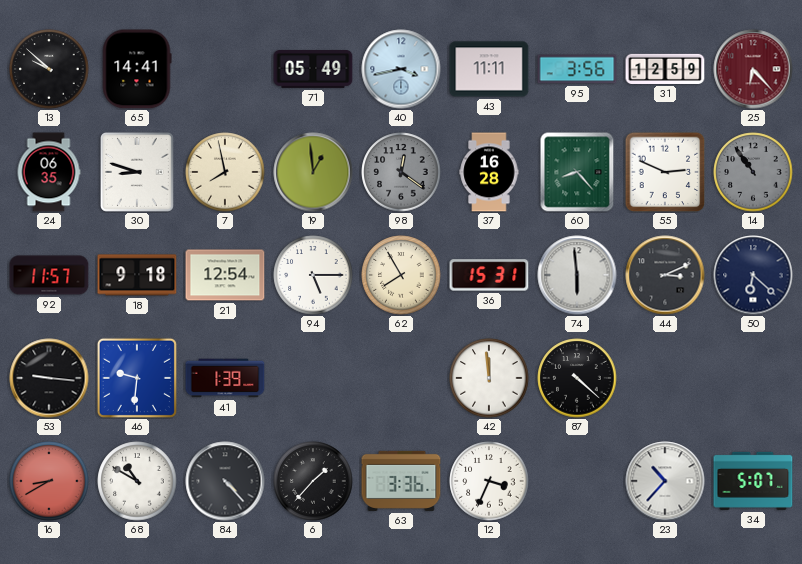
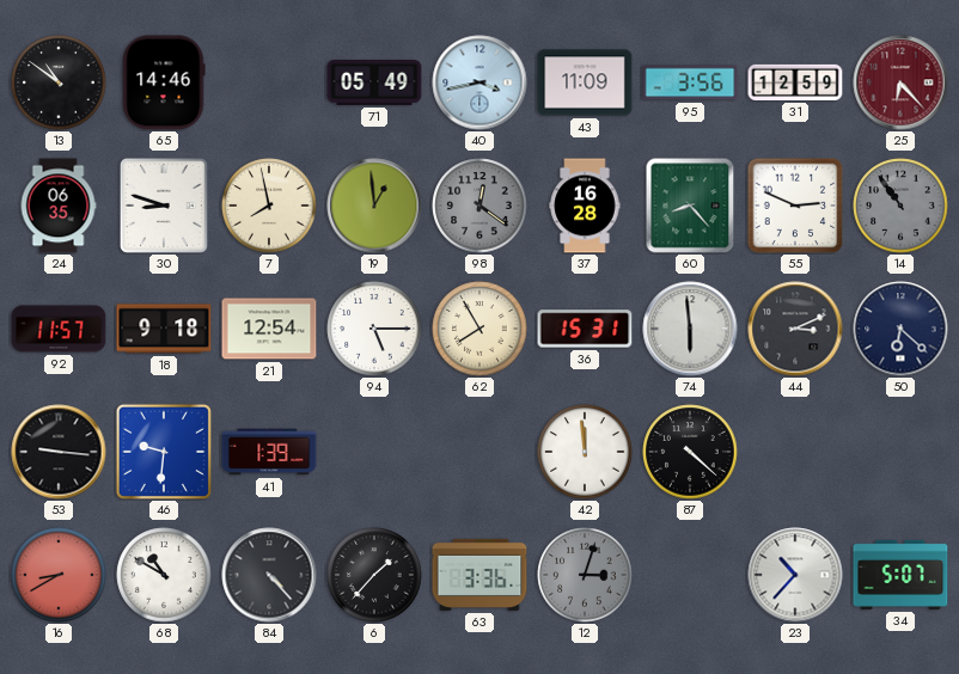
13: 9:52 -> 10:51 (59, 82)
65: 14:41 -> 14:46 (164, 82)
43: 11:11 -> 11:09 (585, 82)
12: 3:34 -> 3:03 (585, 575)
12 dial: white -> grey (585, 575)
